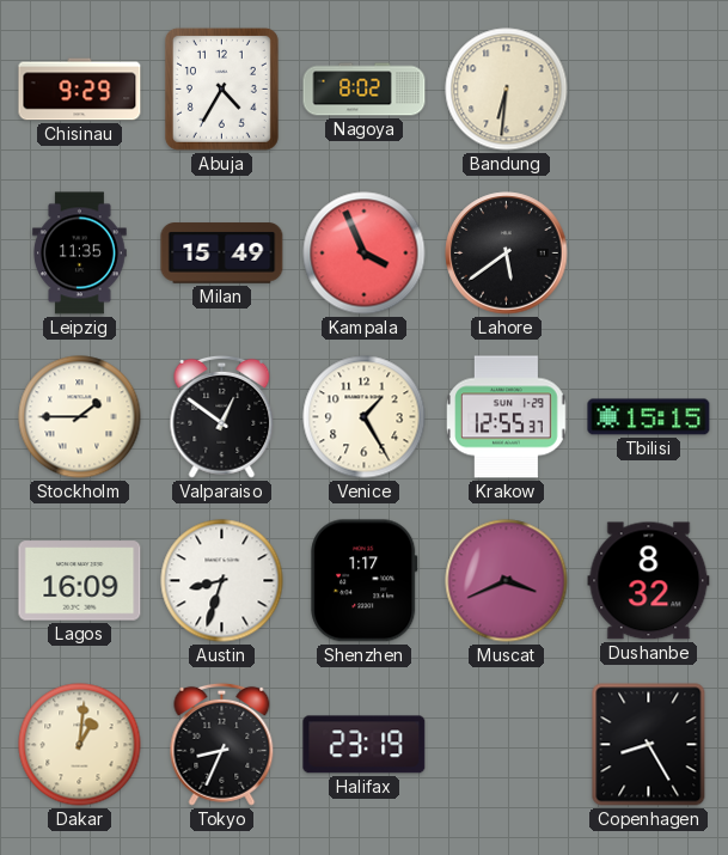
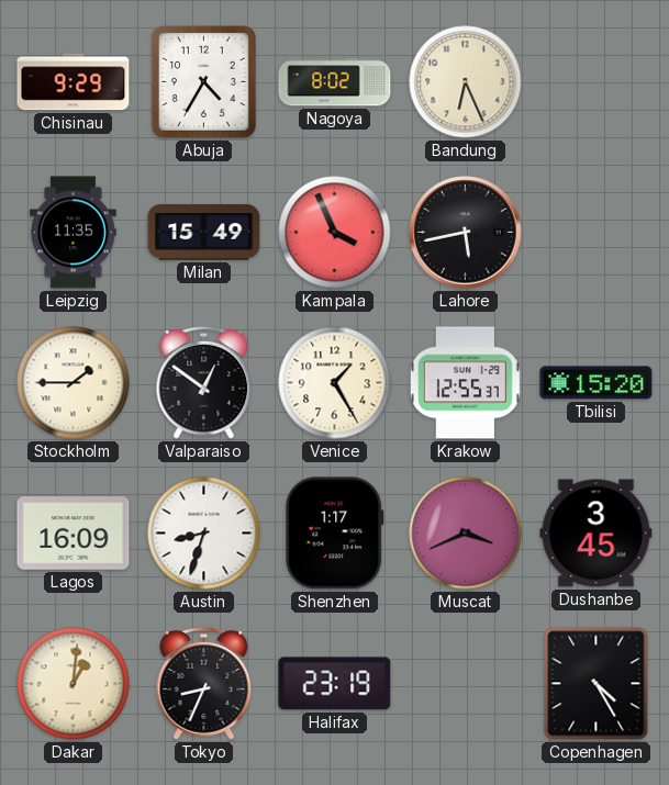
Bandung: 6:31 -> 6:26 (466, 82)
Lahore: 5:39 -> 5:43 (466, 233)
Tbilisi: 15:15 -> 15:20 (596, 383)
Dushanbe: 8:32 -> 3:45 (596, 534)
Copenhagen: 8:25 -> 4:25 (596, 684)
